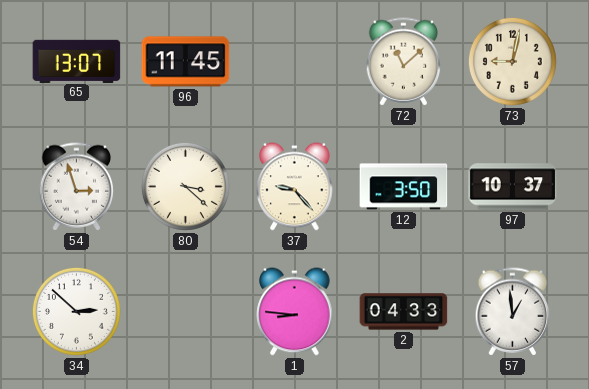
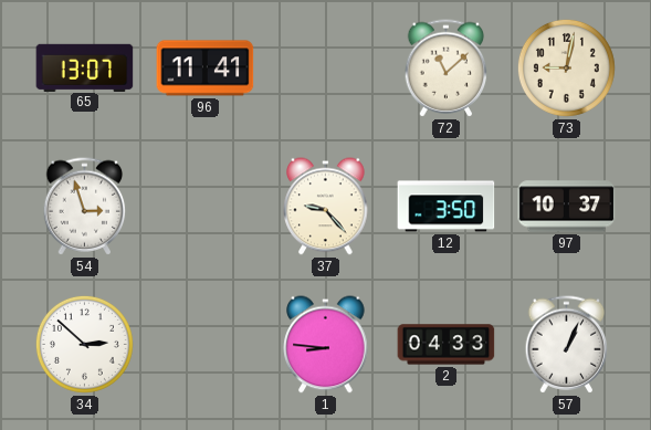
96: 11:45 -> 11:41 (206, 69)
80: 3:22 -> none (185, 186)
57: 12:59 -> 1:04 (567, 345)
